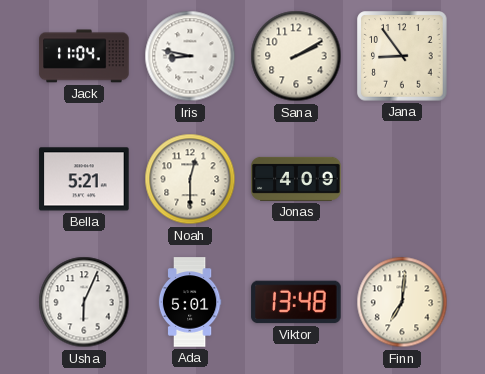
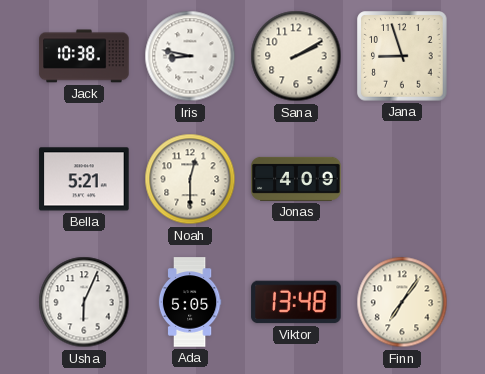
Jack: 11:04 -> 10:38 (84, 56)
Jana: 8:54 -> 8:57 (402, 56)
Ada: 5:01 -> 5:05 (190, 302)
Finn: 7:01 -> 7:06 (402, 302)
